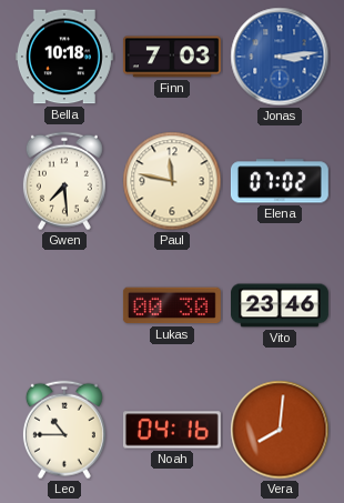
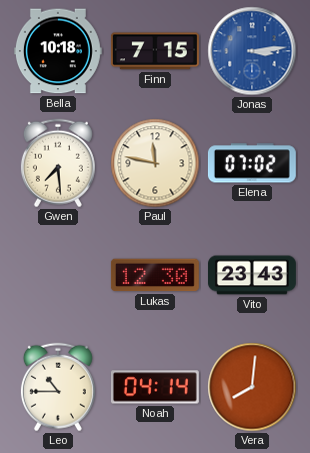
Finn: 7:03 -> 7:15 (155, 51)
Lukas: 00:30 -> 12:30 (155, 275)
Vito: 23:46 -> 23:43 (253, 275)
Noah: 04:16 -> 04:14 (155, 387)
